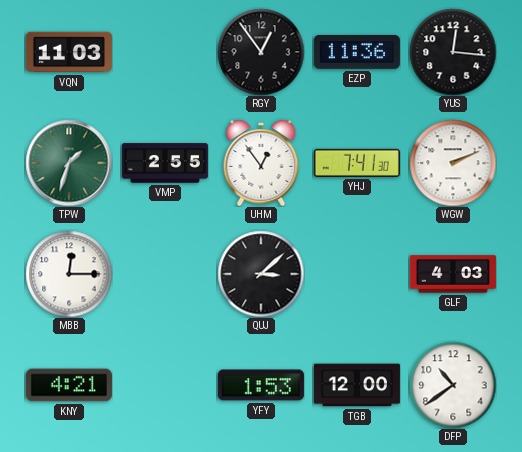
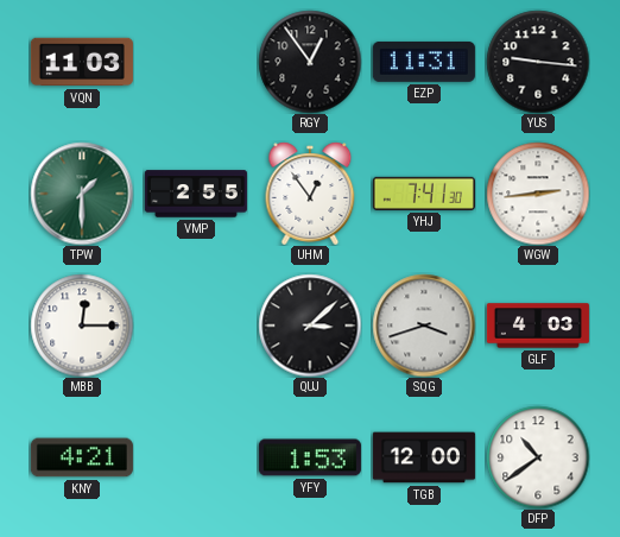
EZP: 11:36 -> 11:31 (424, 62)
YUS: 12:16 -> 9:16 (538, 62)
TPW: 1:33 -> 1:30 (82, 194)
WGW: 2:11 -> 2:44 (538, 194)
SQG: none -> 3:42 (424, 326)
